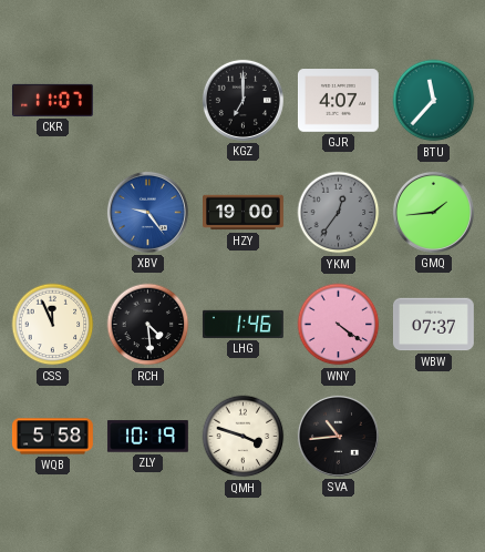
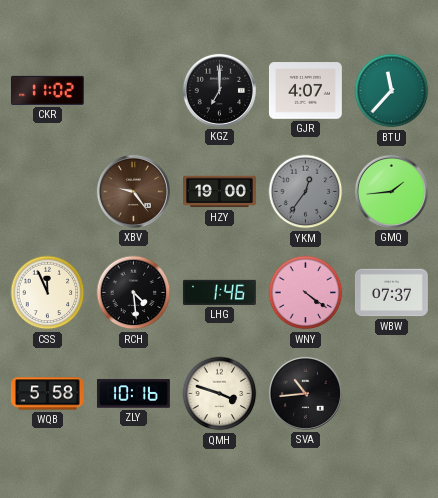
CKR: 11:07 -> 11:02 (47, 90)
XBV dial: blue -> brown (133, 191)
ZLY: 10:19 -> 10:16 (133, 394)
